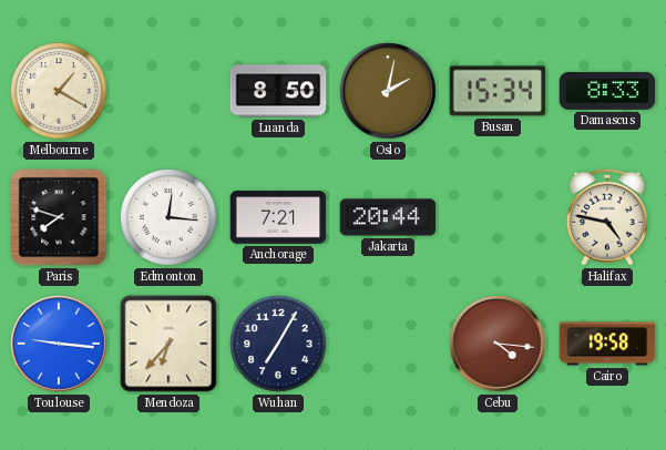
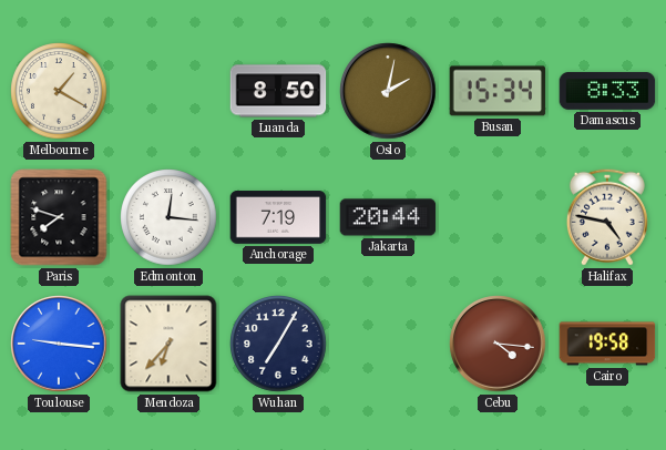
Anchorage: 7:21 -> 7:19 (278, 217)
